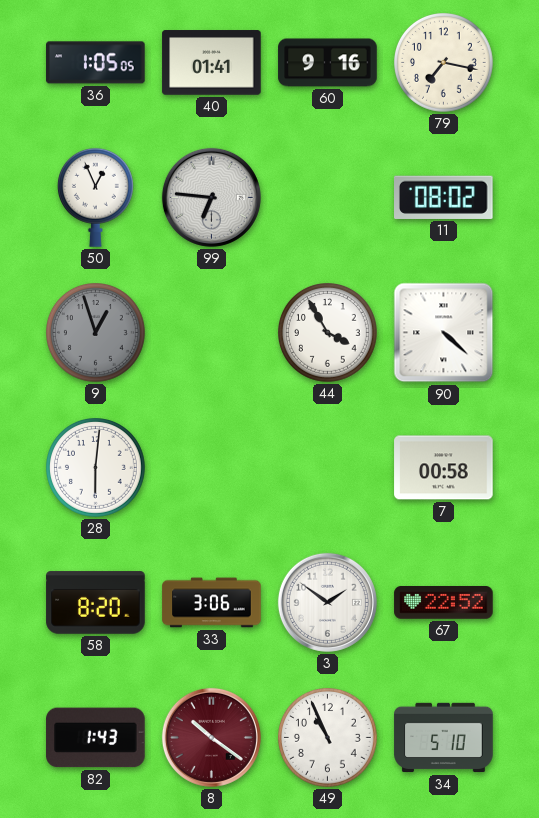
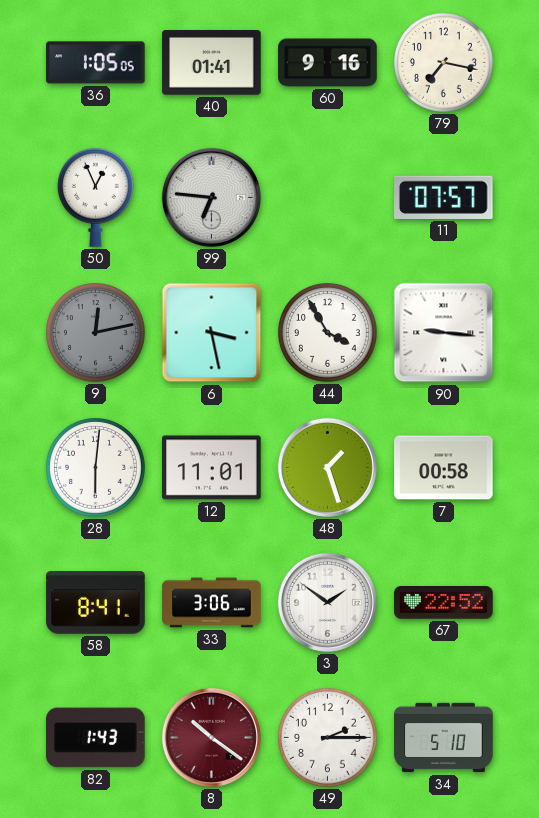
11: 08:02 -> 07:57 (444, 197)
9: 12:57 -> 12:13 (96, 333)
6: none -> 3:28 (212, 333)
90: 4:22 -> 9:16 (444, 333)
12: none -> 11:01 (212, 468)
48: none -> 1:27 (327, 467)
58: 8:20 -> 8:41 (96, 603)
49: 10:56 -> 2:15 (328, 738)
